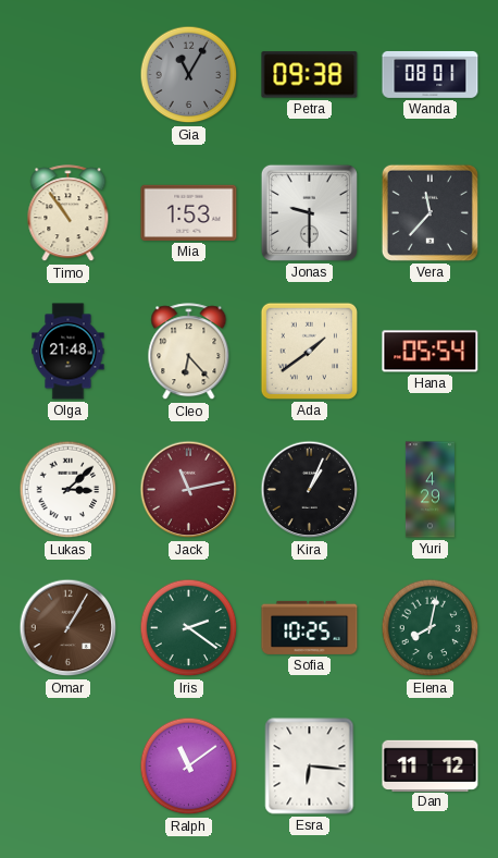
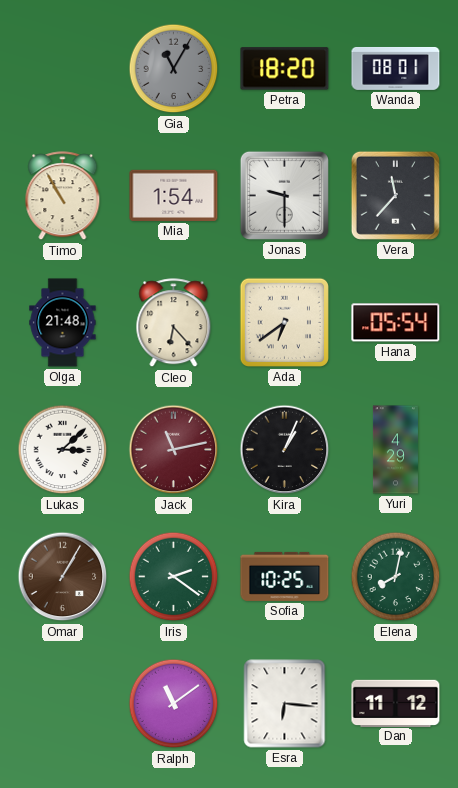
Petra: 09:38 -> 18:20 (285, 69)
Timo: 10:54 -> 10:55 (63, 196)
Mia: 1:53 -> 1:54 (174, 195)
Ada: 1:39 -> 6:39 (284, 322)
